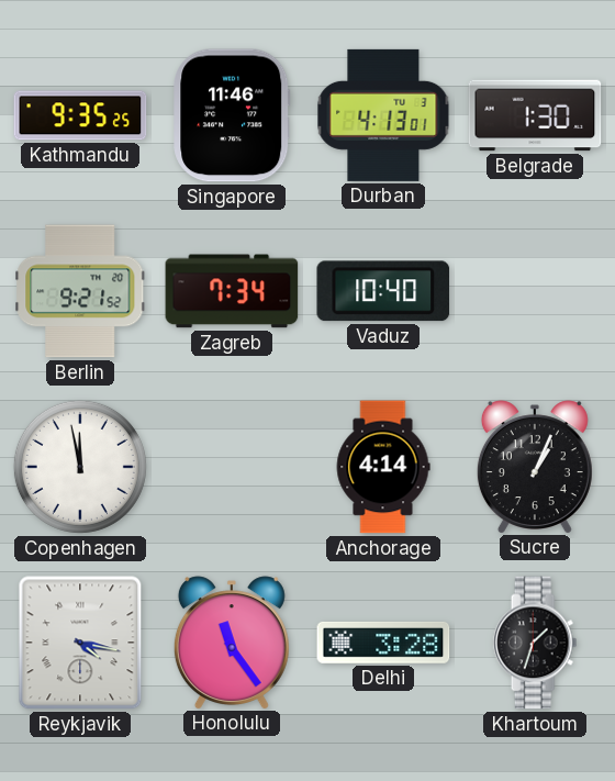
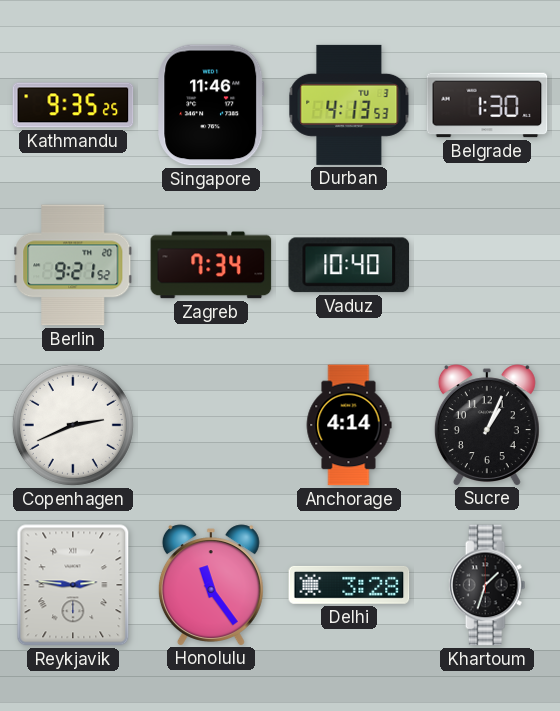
Durban: 4:13:01 -> 4:13:53 (349, 105)
Copenhagen: 11:58 -> 2:41 (73, 425)
Reykjavik: 4:17 -> 2:46 (73, 585)
